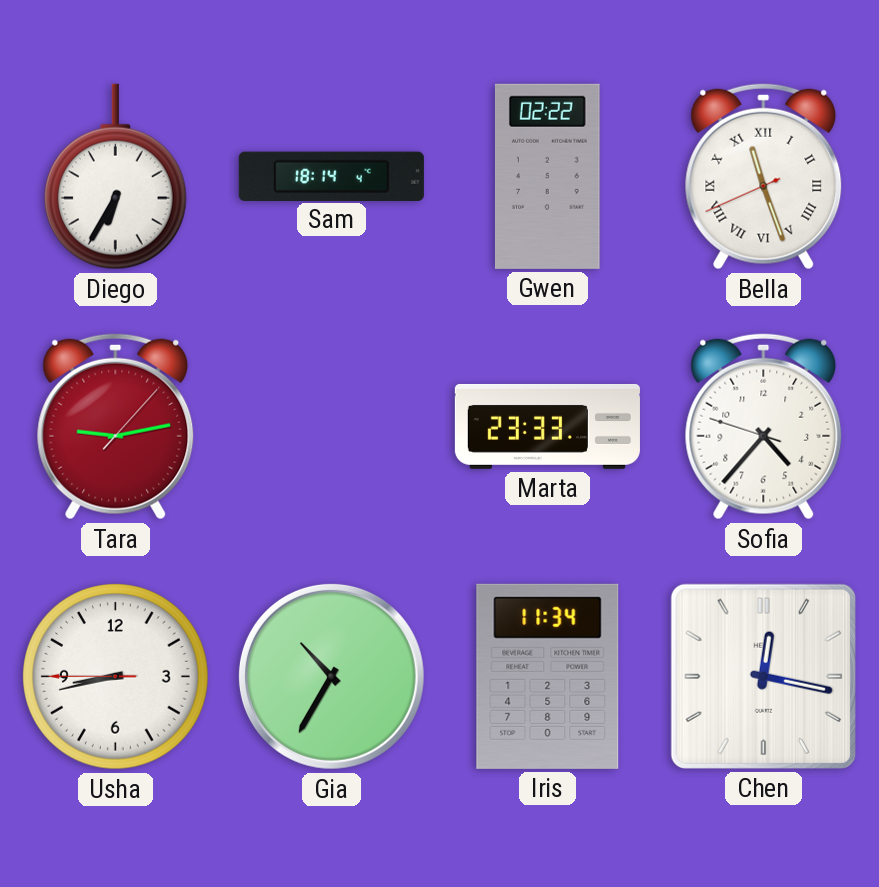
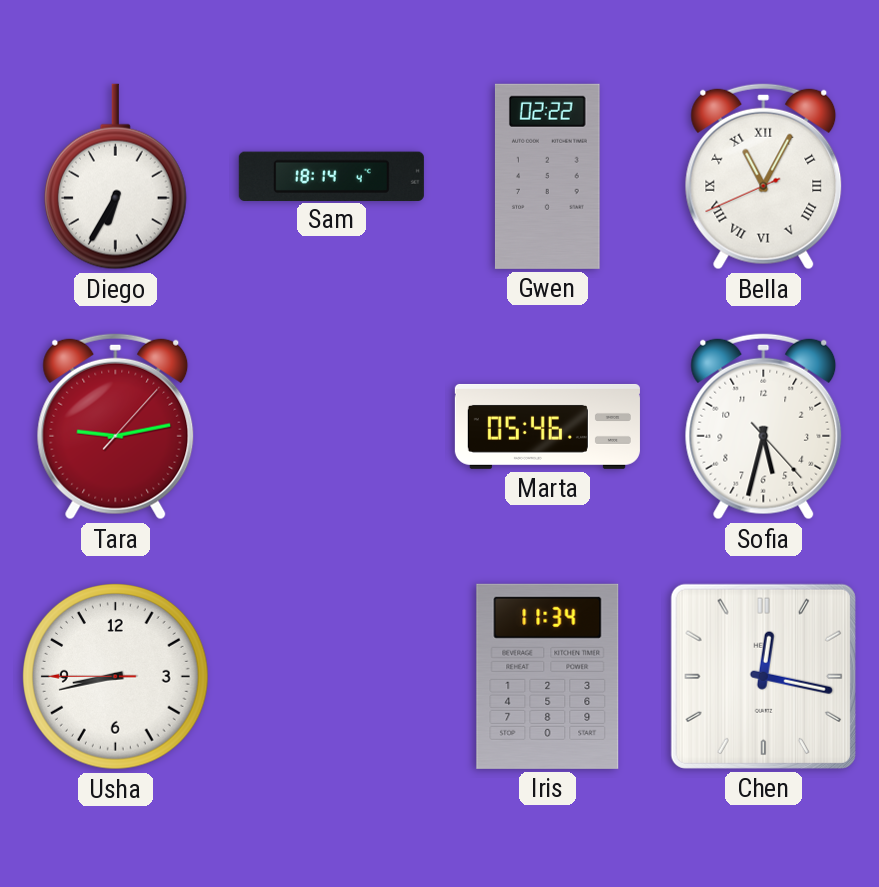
Bella: 11:26 -> 11:04 (764, 176)
Marta: 23:33 -> 05:46 (547, 426)
Sofia: 4:36 -> 5:32 (764, 426)
Gia: 10:35 -> none (331, 676)
